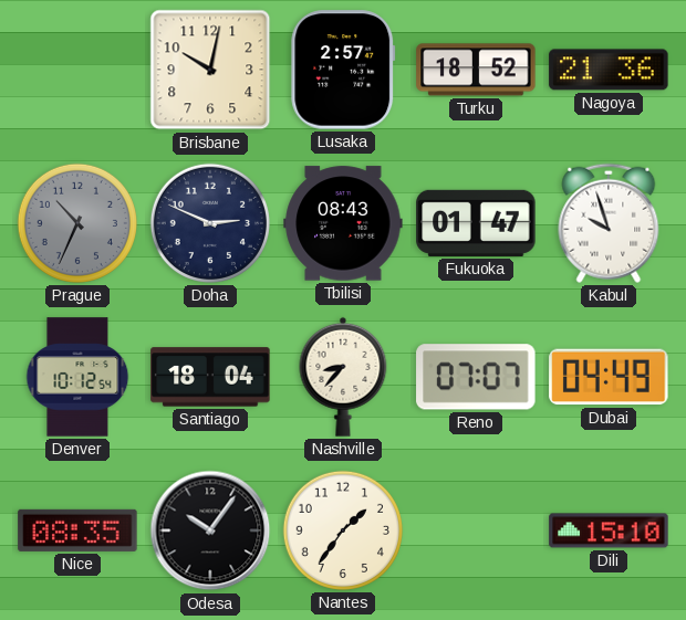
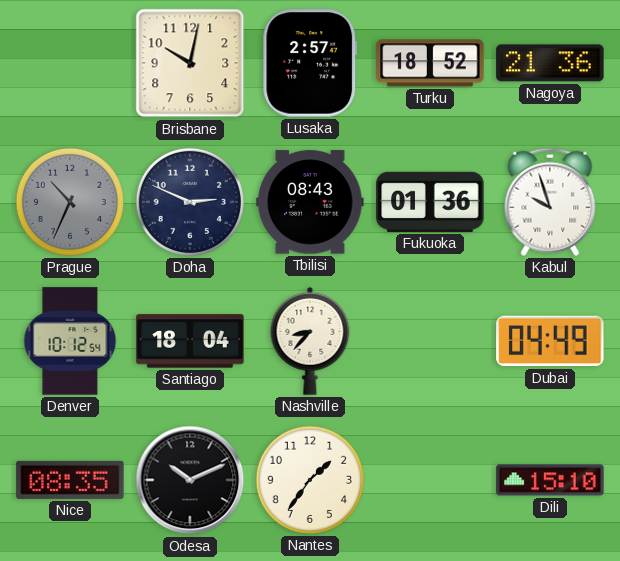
Fukuoka: 01:47 -> 01:36 (430, 202)
Reno: 07:07 -> none (476, 377)
Odesa: 10:06 -> 10:11 (190, 480)
